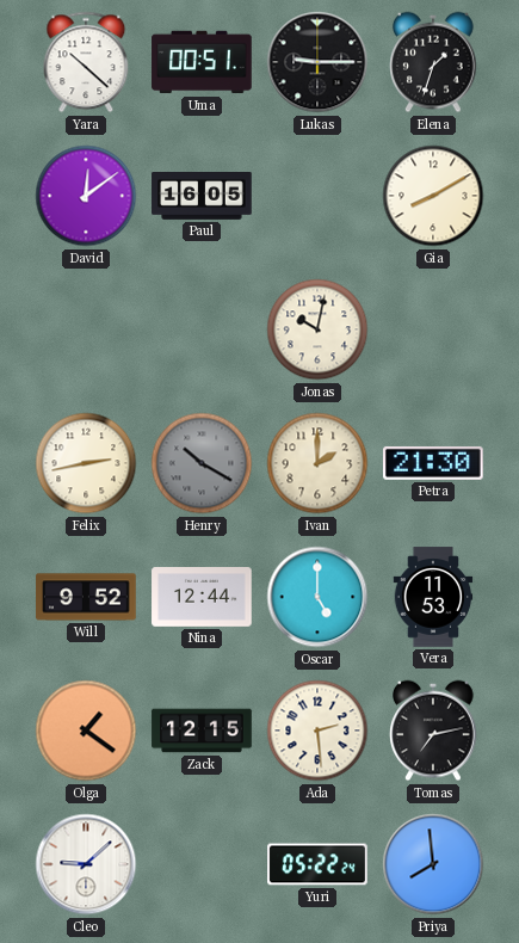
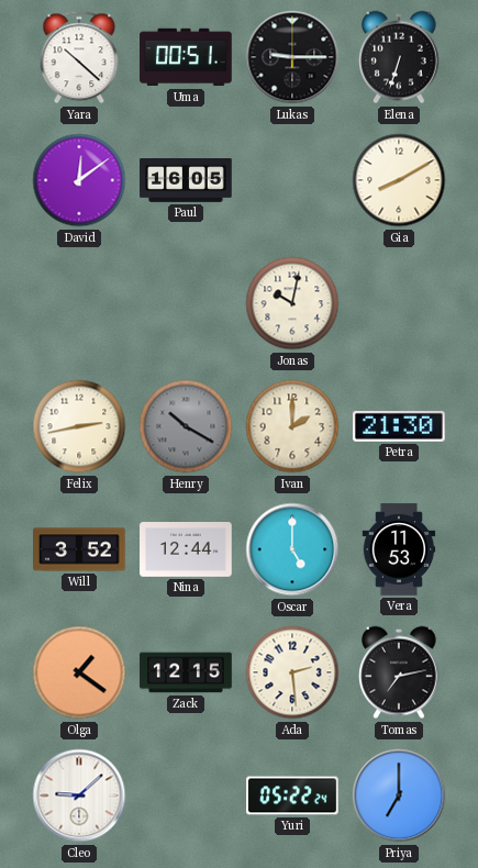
Elena: 1:33 -> 6:33 (400, 57)
Will: 9:52 -> 3:52 (79, 549)
Priya: 7:59 -> 7:00 (399, 795)
